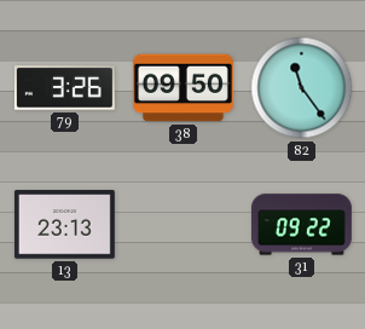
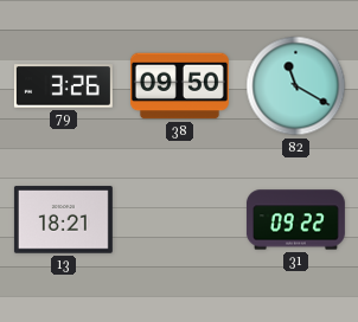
82: 11:24 -> 11:20 (296, 86)
13: 23:13 -> 18:21 (63, 220)
